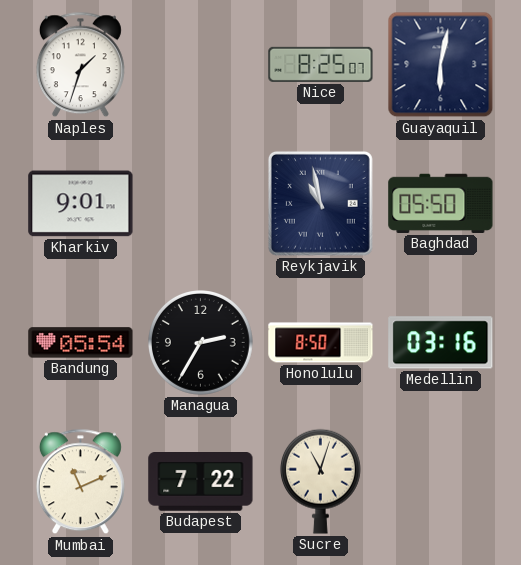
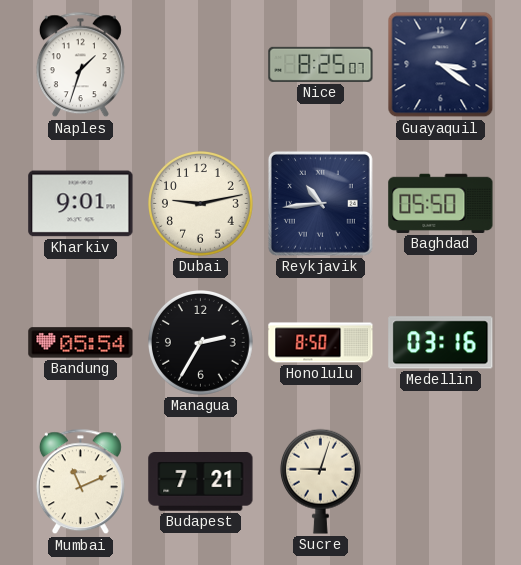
Guayaquil: 6:02 -> 3:21 (441, 65)
Dubai: none -> 9:13 (201, 204)
Reykjavik: 10:58 -> 10:44 (320, 203)
Budapest: 7:22 -> 7:21 (201, 482)
Sucre: 11:03 -> 9:03 (320, 481)
